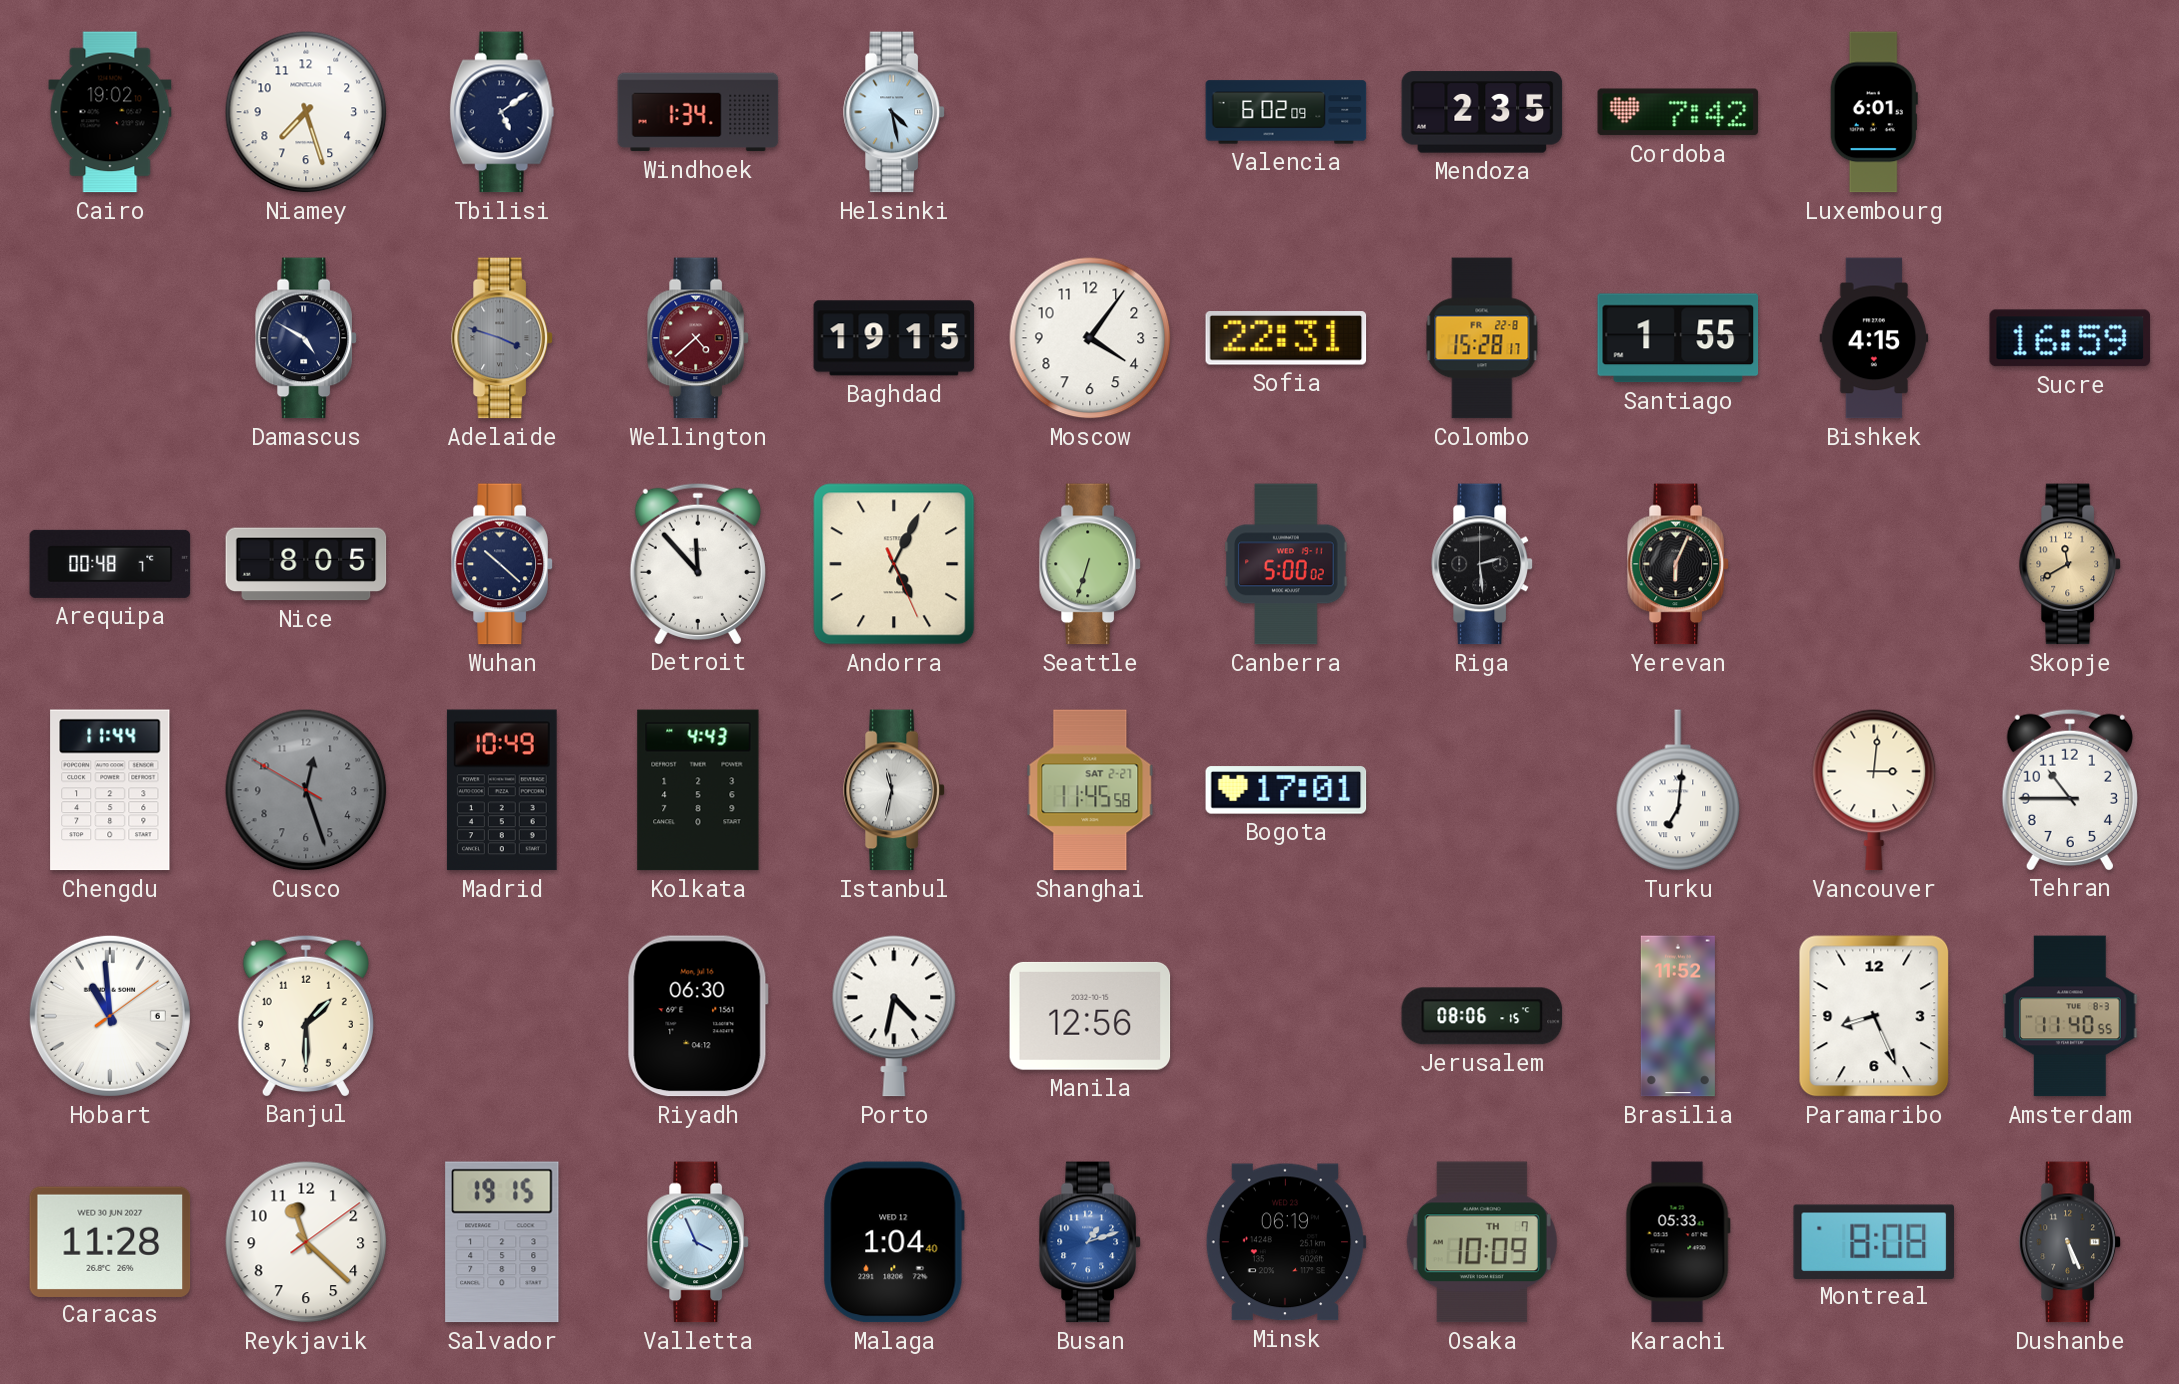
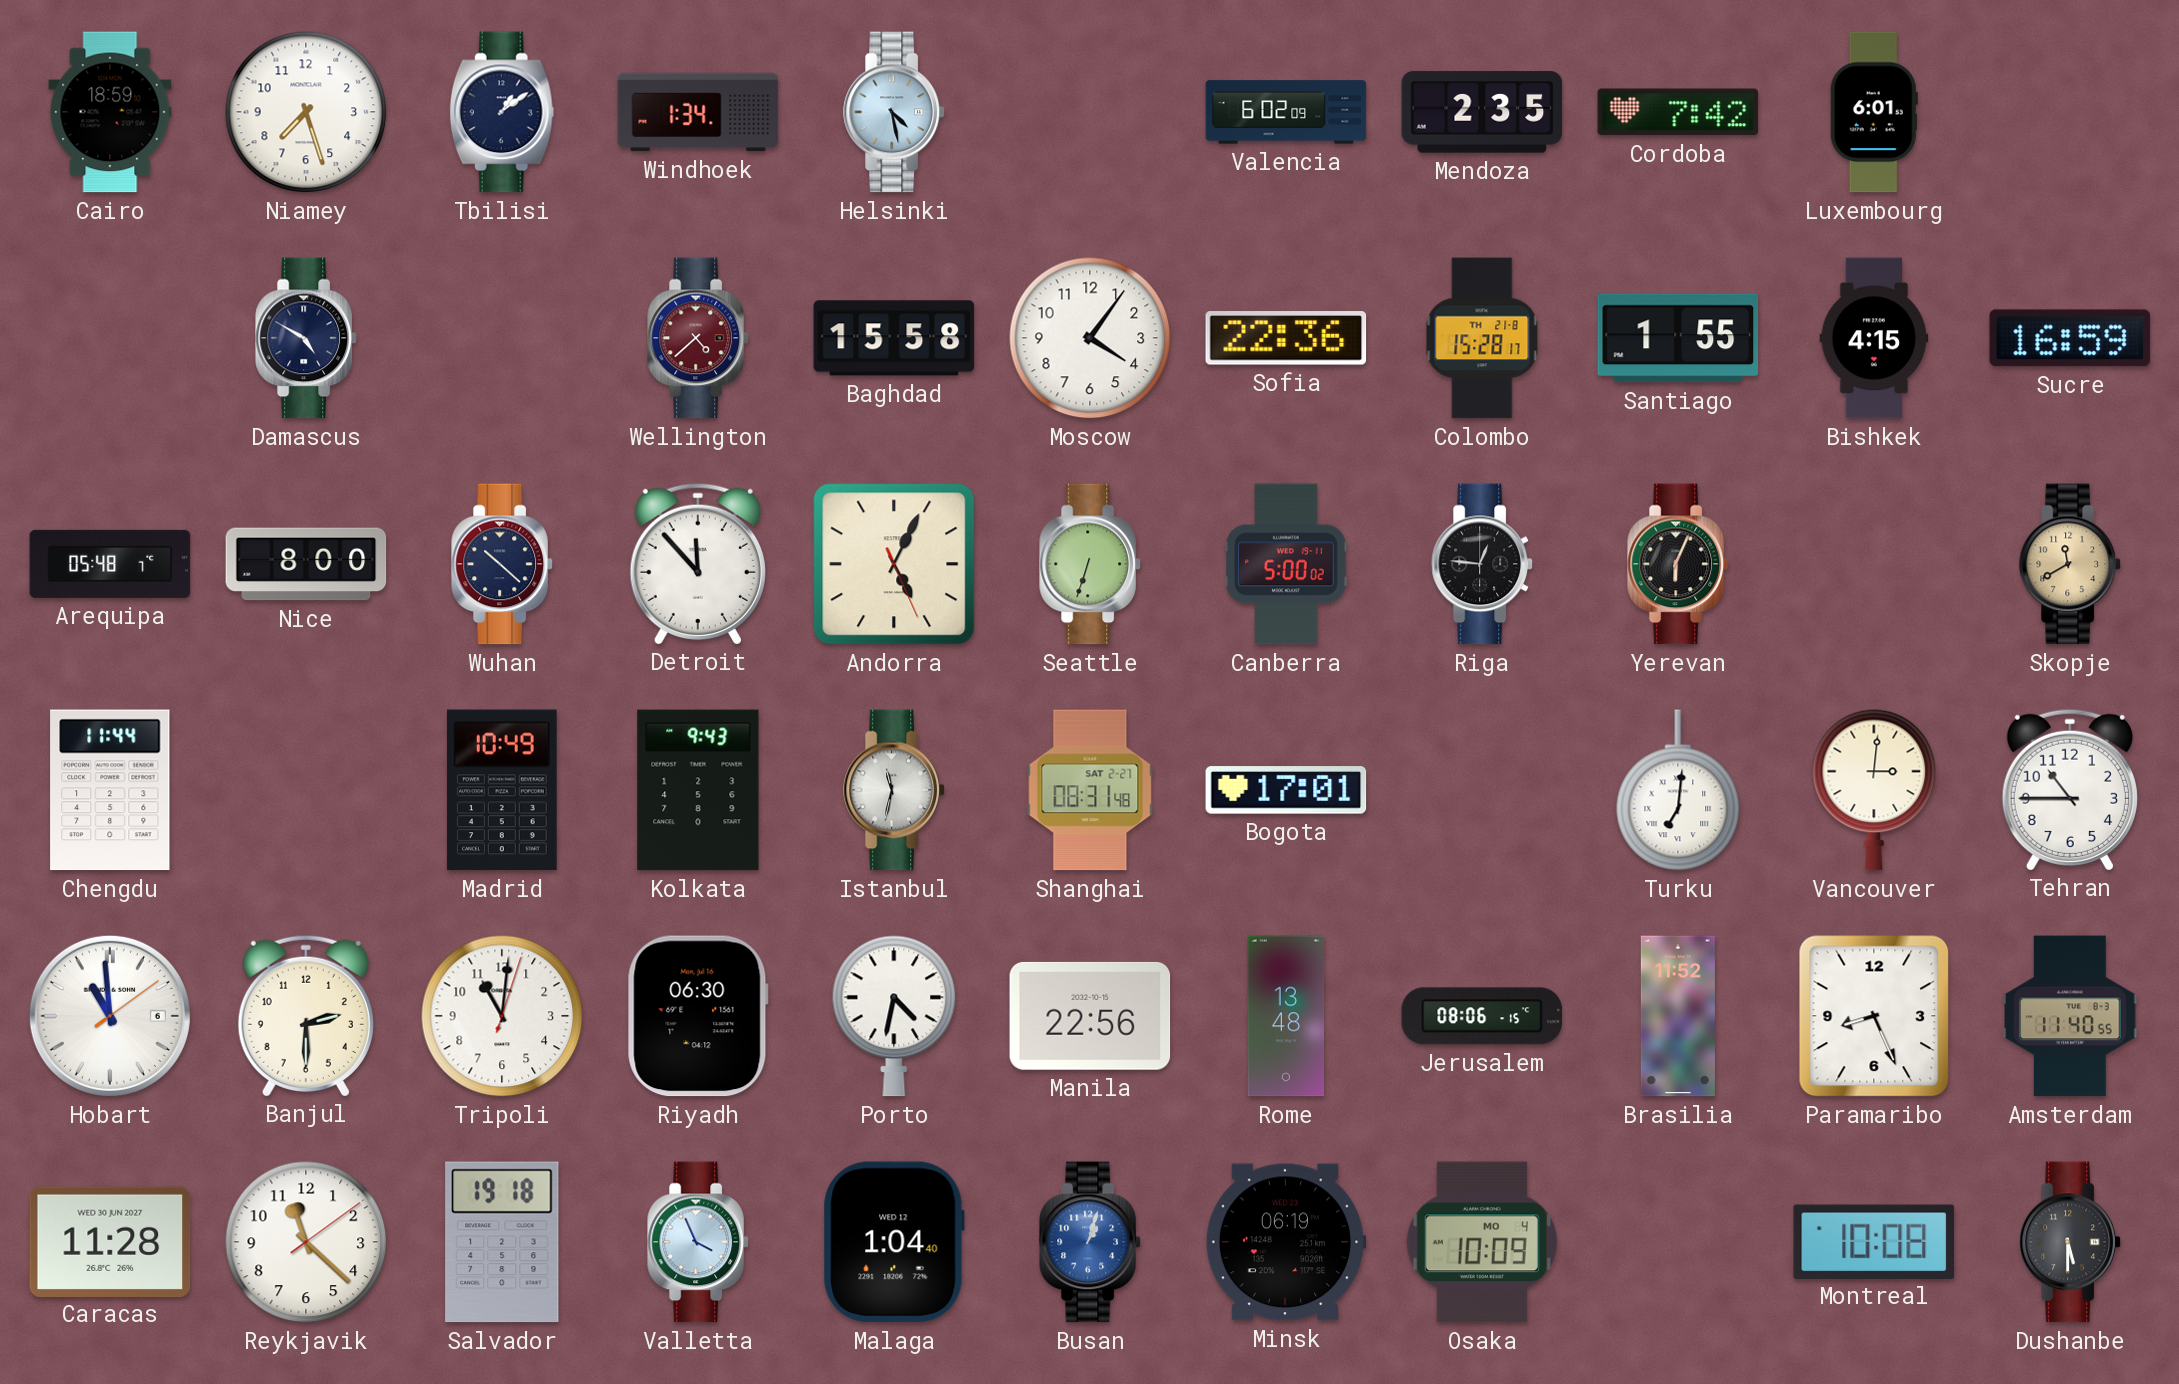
Cairo: 19:02 -> 18:59 (110, 112)
Tbilisi: 5:09 -> 1:09 (502, 112)
Adelaide: 3:48 -> none (502, 338)
Baghdad: 19:15 -> 15:58 (894, 338)
Sofia: 22:31 -> 22:36 (1286, 338)
Colombo date: FR 22-8 -> TH 21-8 (1482, 338)
Arequipa: 00:48 -> 05:48 (110, 564)
Nice: 8:05 -> 8:00 (306, 564)
Riga: 2:29 -> 12:46 (1482, 564)
Cusco: 12:26 -> none (306, 790)
Kolkata: 4:43 -> 9:43 (698, 790)
Shanghai: 11:45 -> 08:31 (1090, 790)
Banjul: 1:30 -> 2:30 (306, 1015)
Tripoli: none -> 11:01 (502, 1016)
Manila: 12:56 -> 22:56 (1090, 1016)
Rome: none -> 13:48 (1286, 1016)
Salvador: 19:15 -> 19:18 (502, 1242)
Busan: 1:12 -> 1:03 (1090, 1242)
Osaka date: TH 7 -> MO 4 (1482, 1242)
Karachi: 05:33 -> none (1678, 1242)
Montreal: 8:08 -> 10:08 (1873, 1241)
Dushanbe: 5:26 -> 5:30 (2070, 1242)
